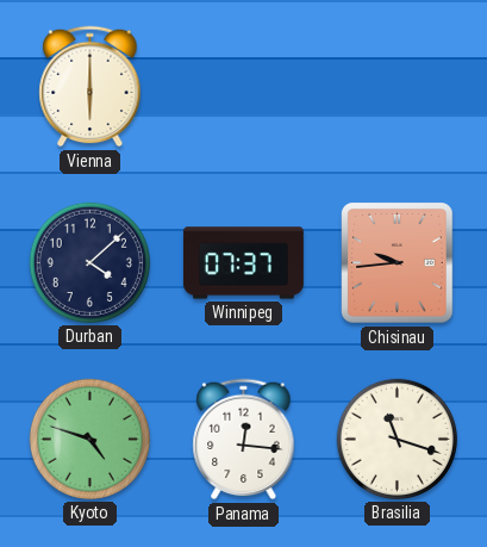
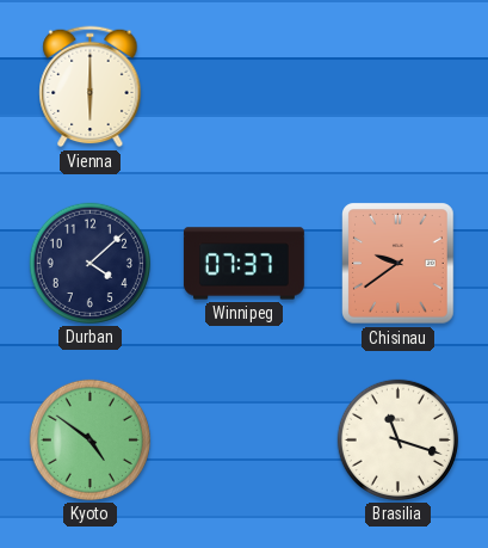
Chisinau: 9:44 -> 9:39 (399, 264)
Kyoto: 4:48 -> 4:51 (89, 439)
Panama: 12:16 -> none (244, 440)
